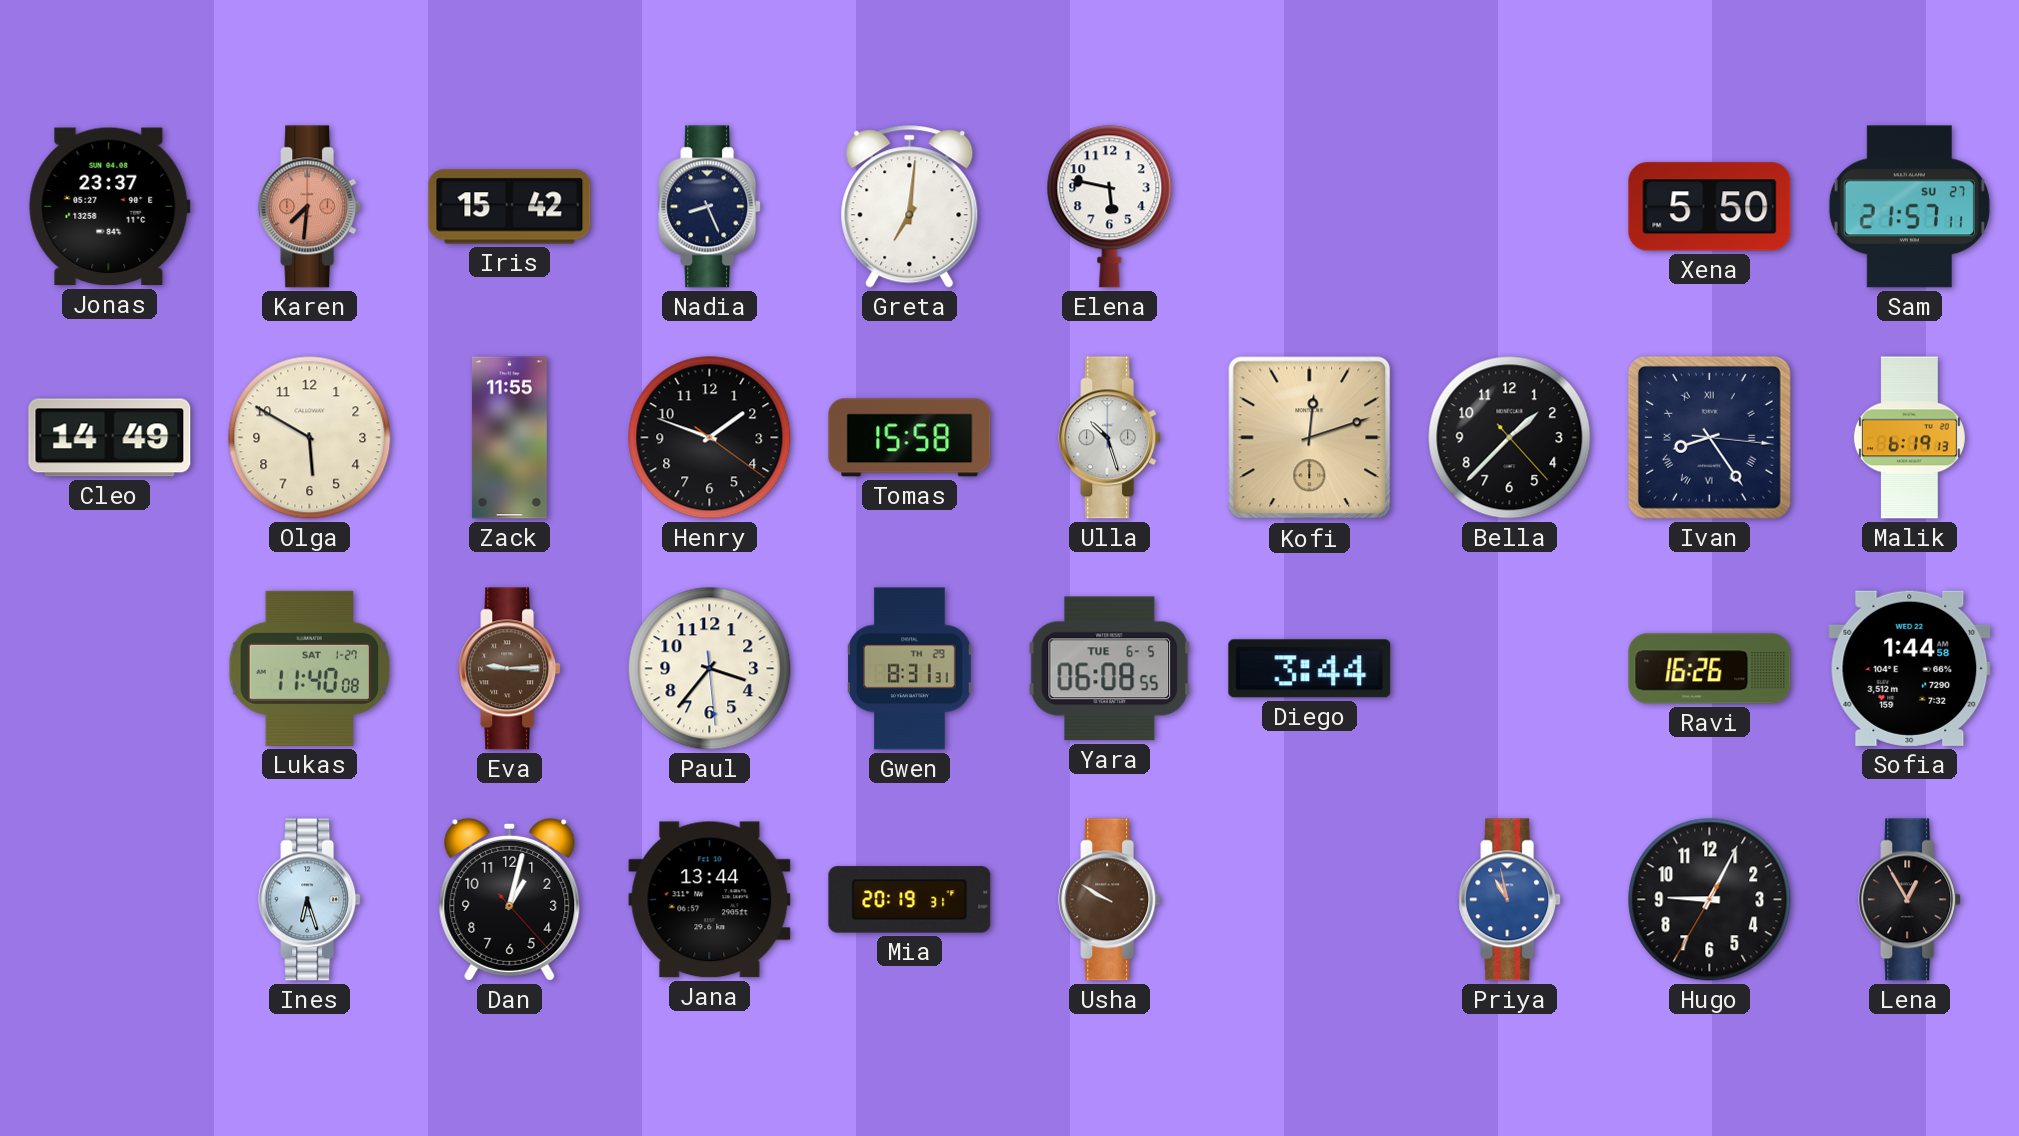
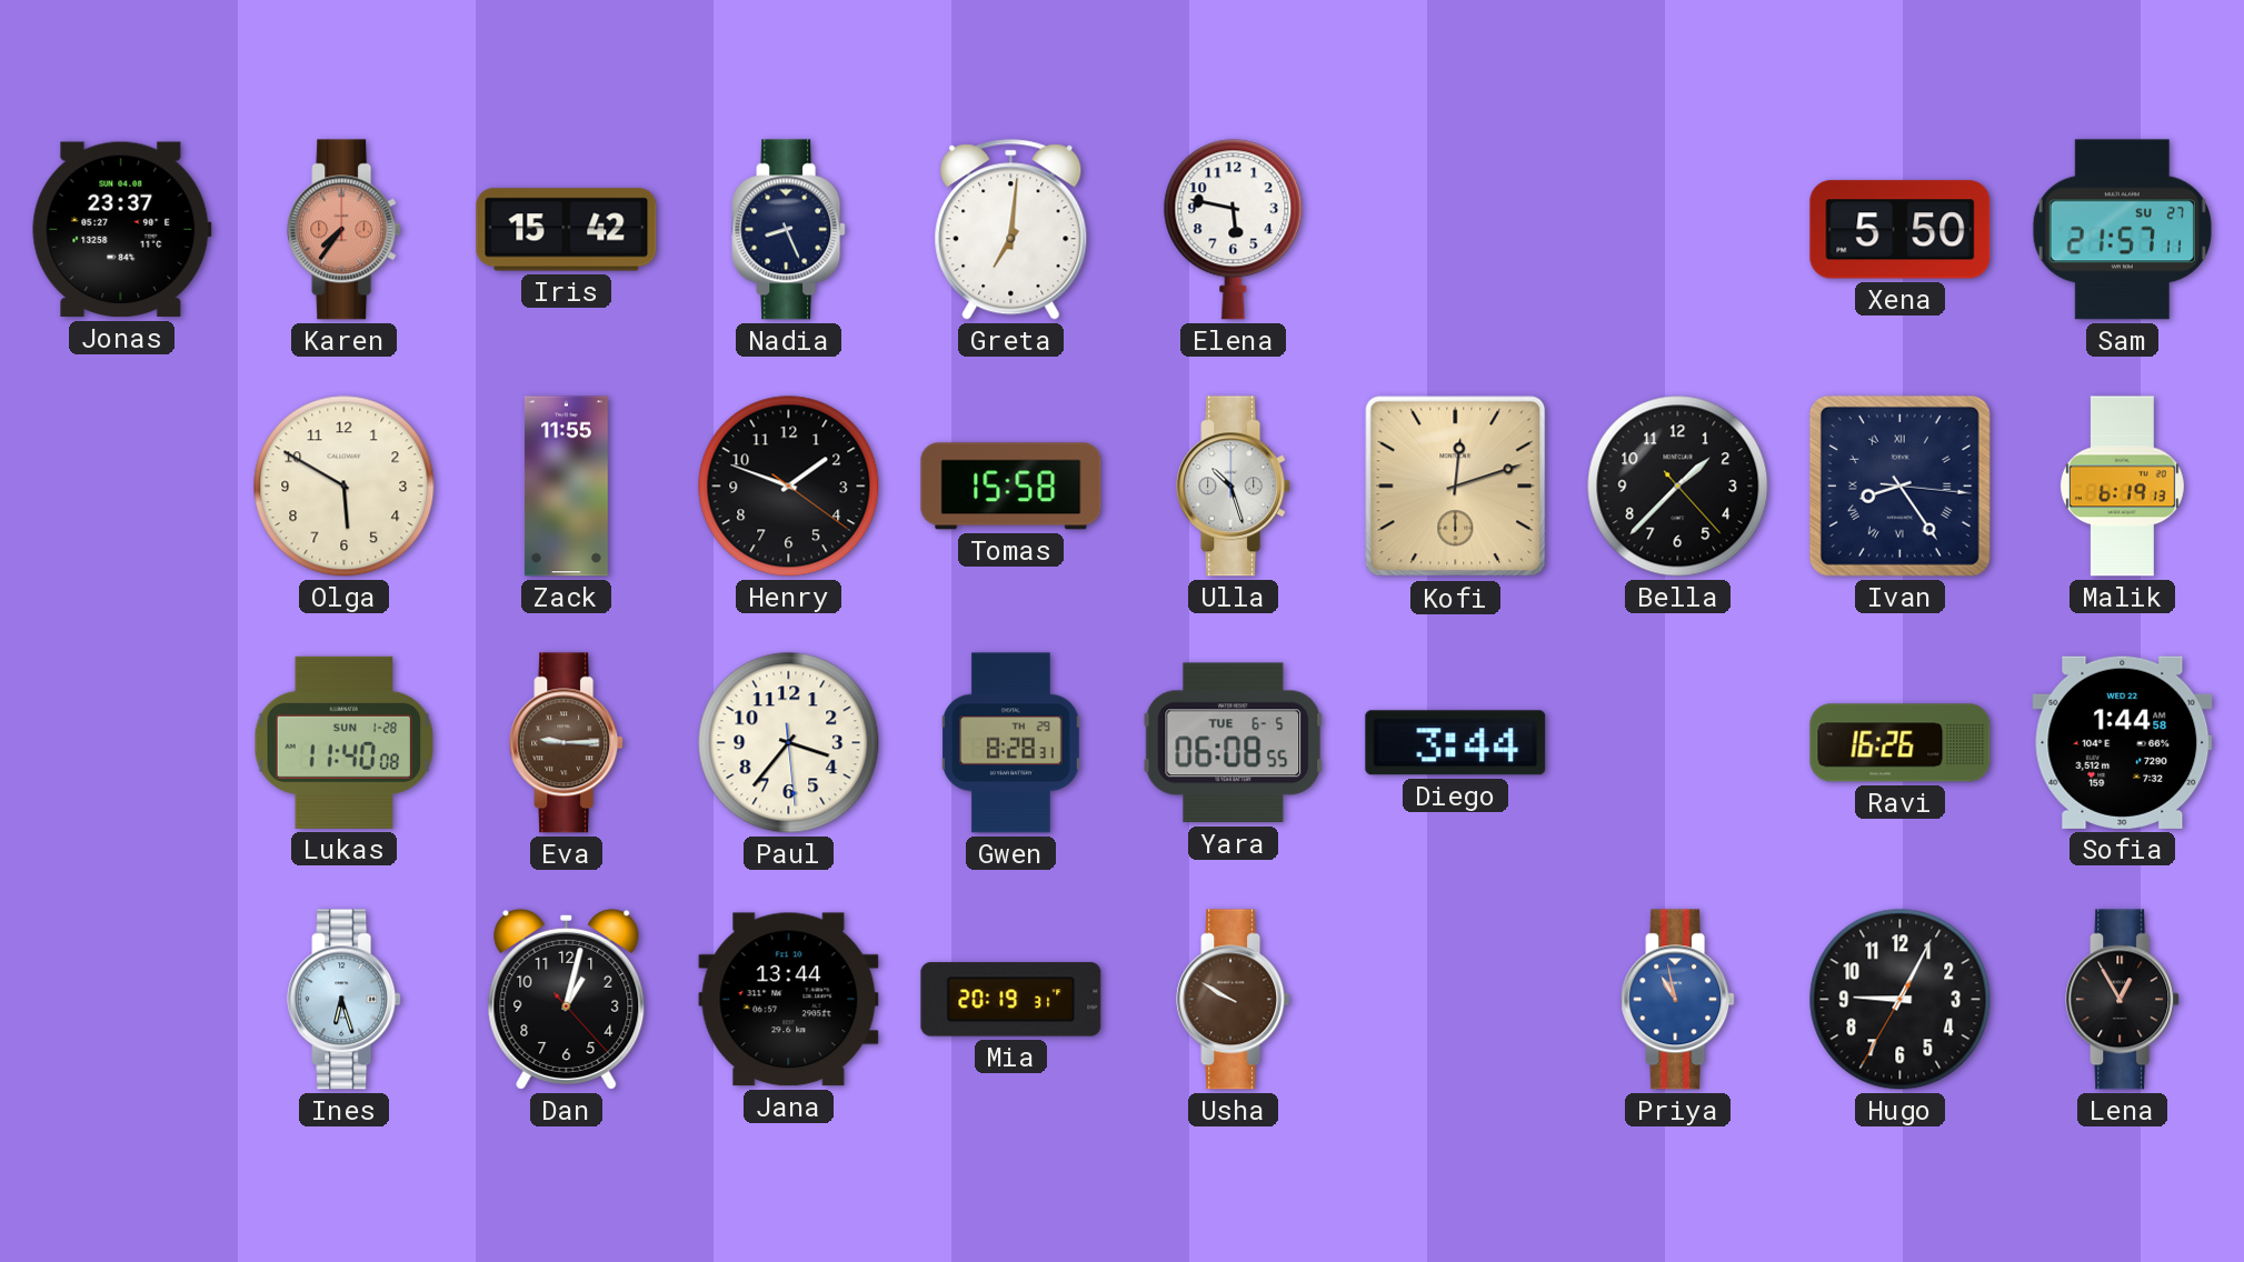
Karen: 7:31 -> 7:36 (345, 230)
Cleo: 14:49 -> none (110, 438)
Lukas date: SAT 1-27 -> SUN 1-28 (345, 742)
Gwen: 8:31 -> 8:28 (1011, 743)
